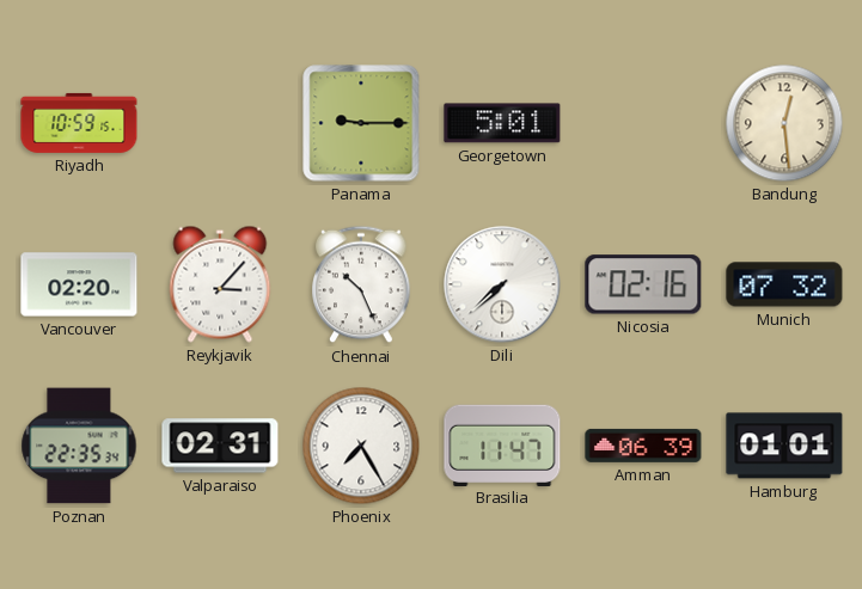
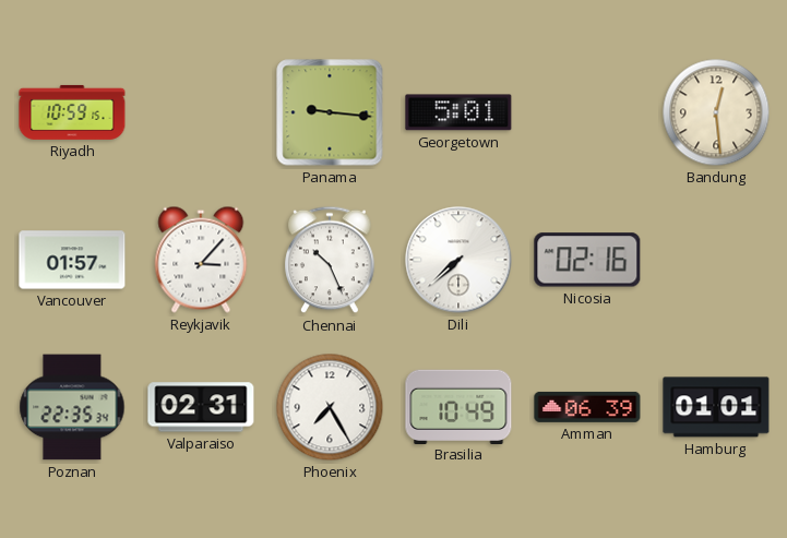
Panama: 9:15 -> 9:16 (330, 112)
Vancouver: 02:20 -> 01:57 (72, 260)
Munich: 07:32 -> none (784, 284)
Brasilia: 11:47 -> 10:49 (458, 406)
